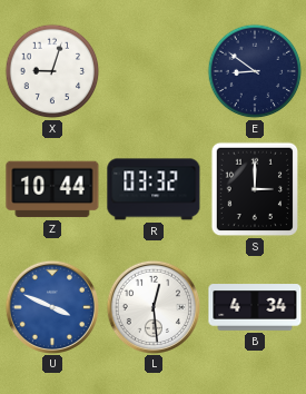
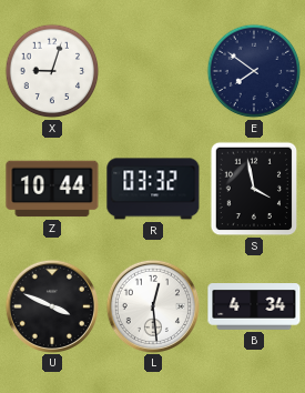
E: 8:51 -> 7:51 (254, 71)
S: 3:00 -> 3:58 (254, 189)
U dial: blue -> black (51, 305)
